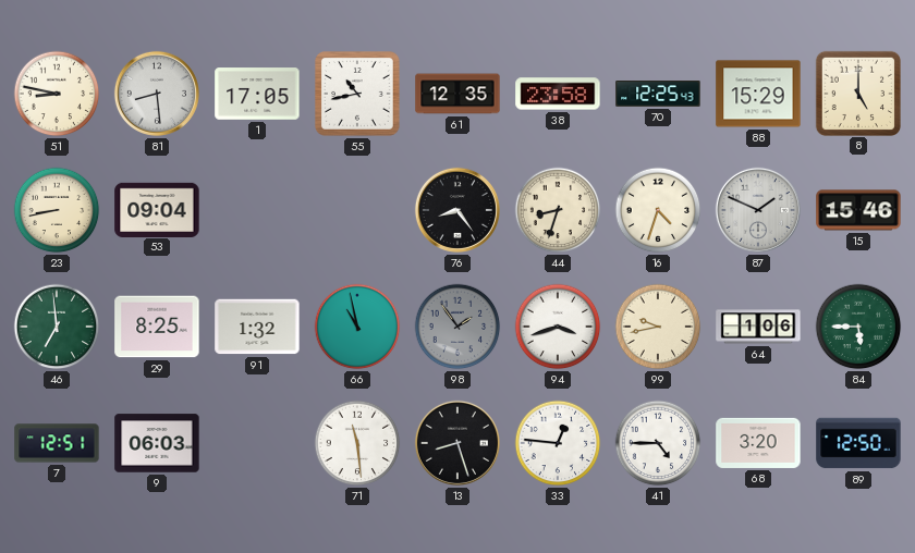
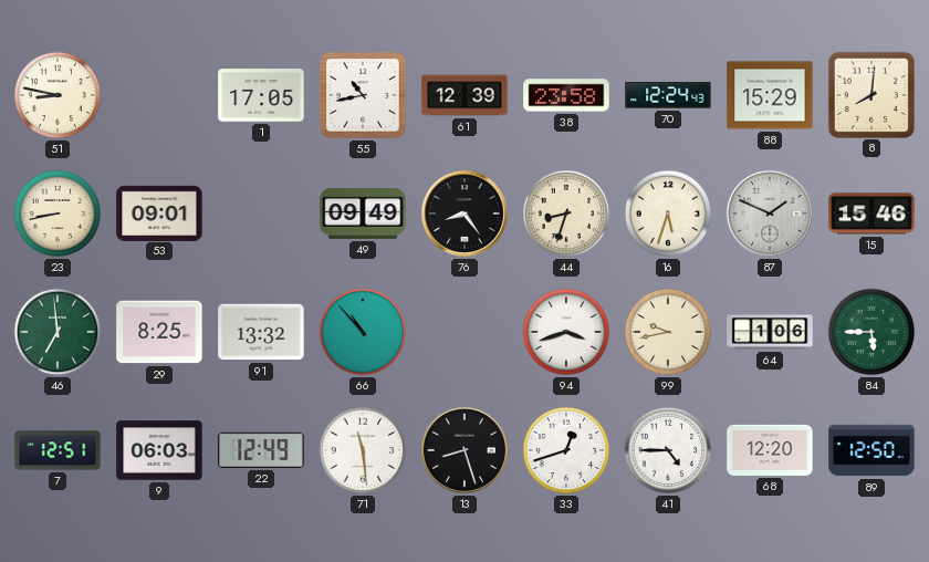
81: 8:29 -> none (157, 94)
61: 12:35 -> 12:39 (464, 95)
70: 12:25 -> 12:24 (668, 95)
8: 5:00 -> 8:01 (870, 94)
53: 09:04 -> 09:01 (159, 212)
49: none -> 09:49 (363, 214)
16: 4:33 -> 5:33 (668, 214)
91: 1:32 -> 13:32 (261, 332)
66: 10:58 -> 10:53 (363, 332)
98: 1:54 -> none (457, 327)
22: none -> 12:49 (261, 450)
33: 12:46 -> 12:42 (566, 450)
68: 3:20 -> 12:20 (770, 450)
